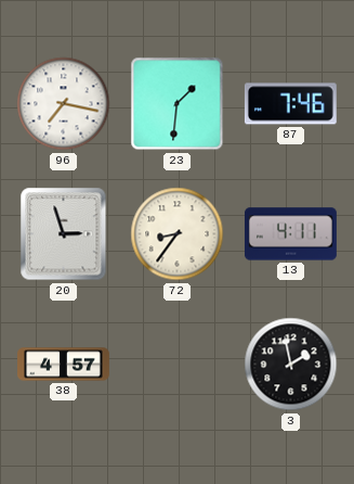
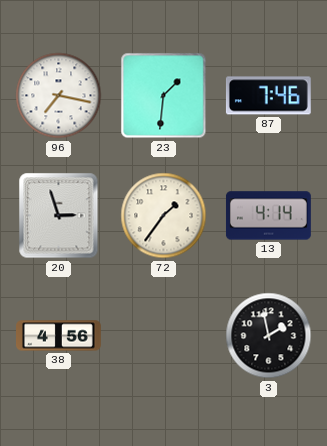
72: 8:36 -> 1:36 (164, 216)
13: 4:11 -> 4:14 (268, 216)
38: 4:57 -> 4:56 (59, 336)
